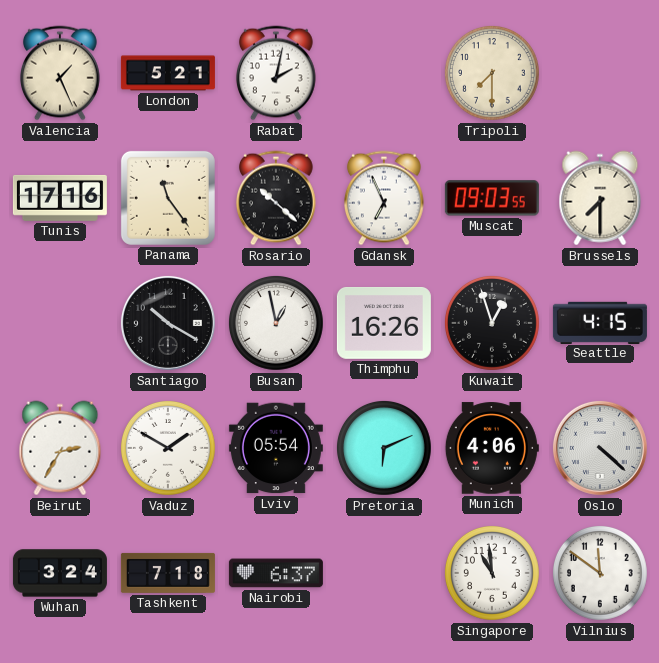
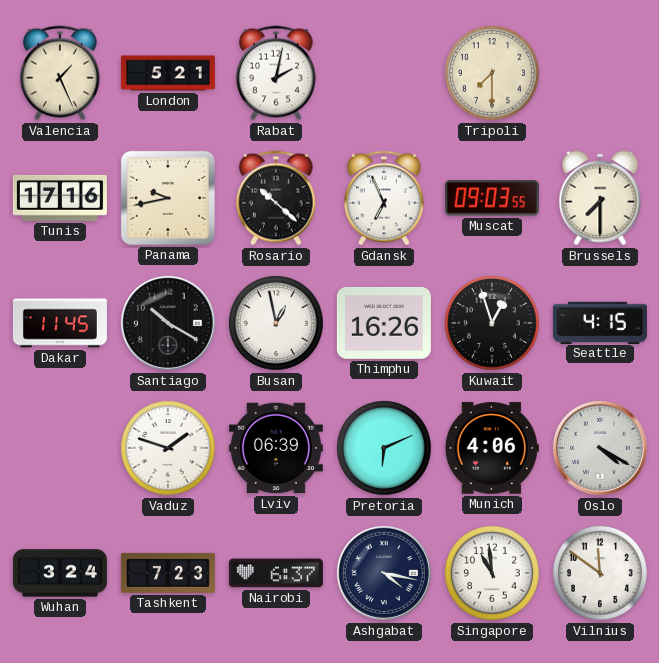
Panama: 11:24 -> 9:43 (168, 198)
Dakar: none -> 11:45 (60, 323)
Beirut: 2:35 -> none (60, 448)
Vaduz: 1:50 -> 1:48 (168, 448)
Lviv: 05:54 -> 06:39 (276, 448)
Oslo: 4:22 -> 4:20 (600, 448)
Tashkent: 7:18 -> 7:23 (168, 573)
Ashgabat: none -> 4:17 (384, 573)
